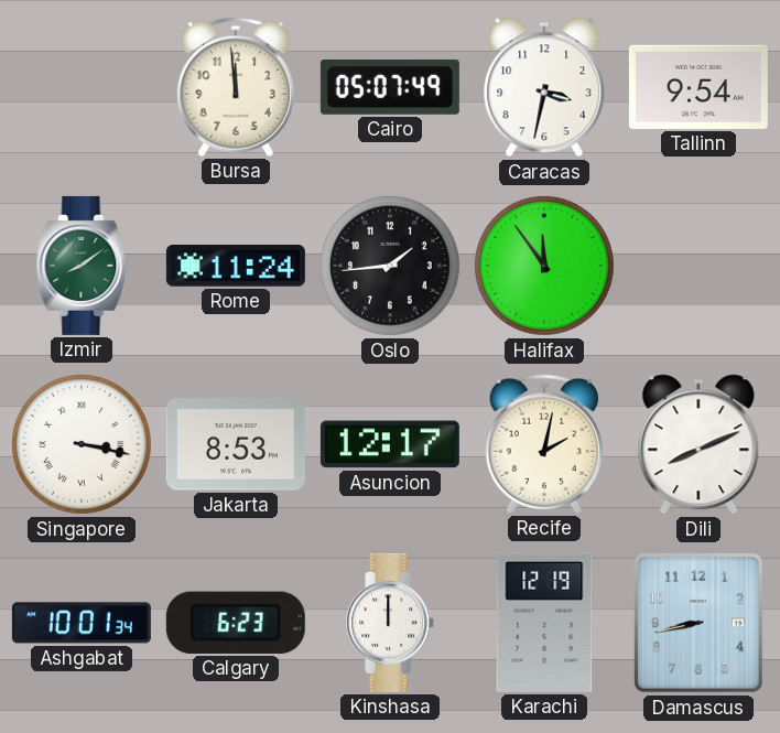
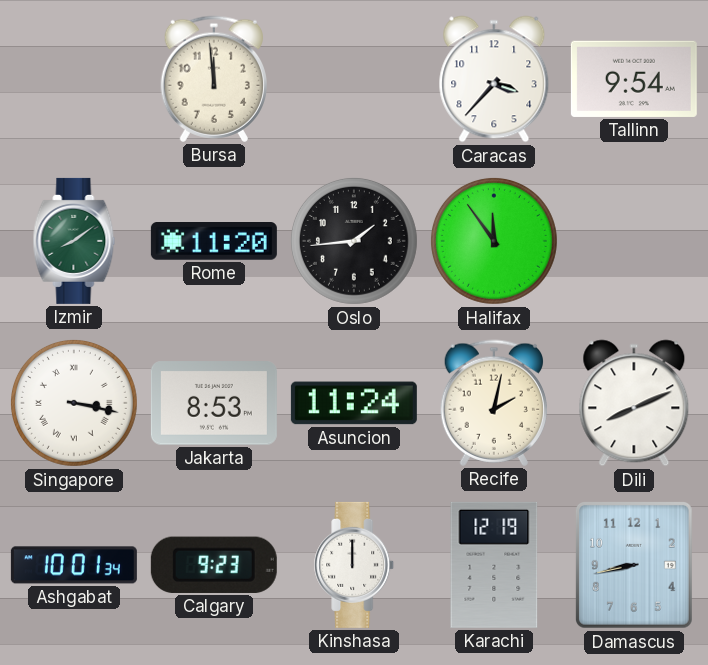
Cairo: 05:07 -> none (390, 87)
Caracas: 3:32 -> 3:37 (494, 79)
Rome: 11:24 -> 11:20 (214, 242)
Asuncion: 12:17 -> 11:24 (354, 403)
Calgary: 6:23 -> 9:23 (214, 565)
